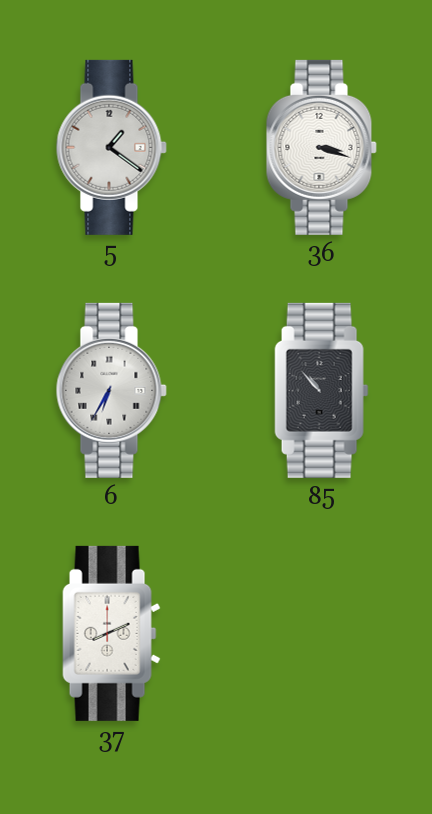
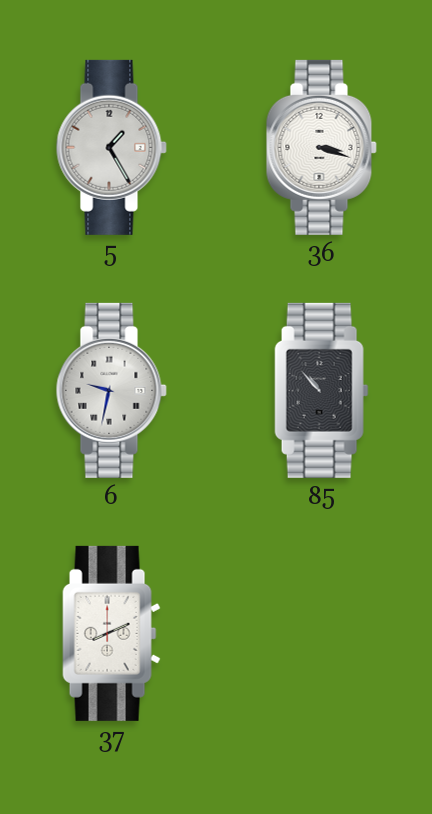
5: 1:21 -> 1:25 (111, 147)
6: 6:35 -> 9:32 (111, 390)
